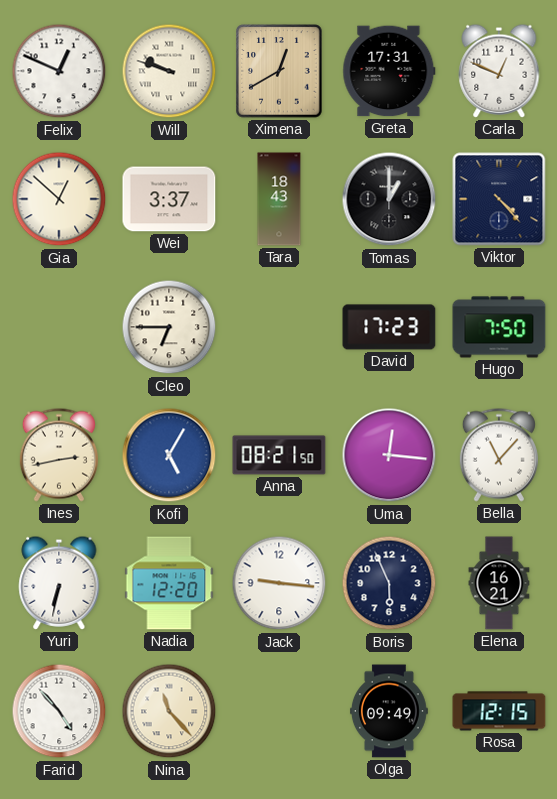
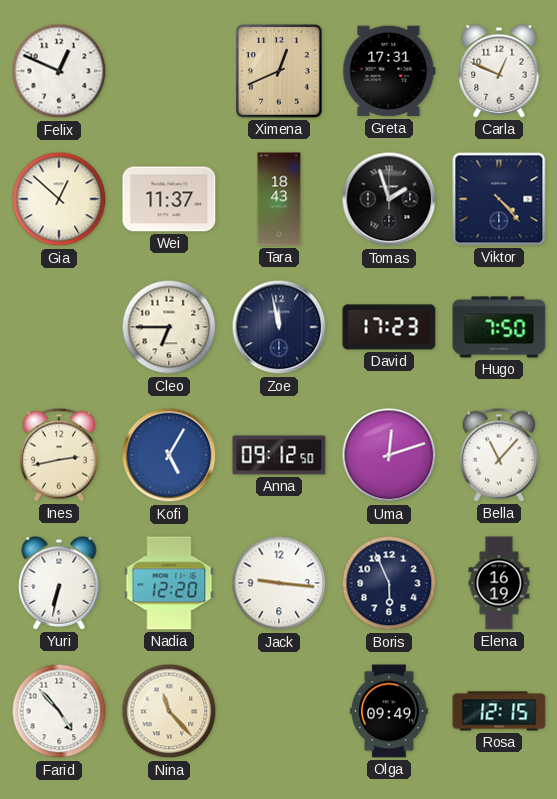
Will: 9:48 -> none (169, 71)
Ximena: 12:40 -> 12:41 (279, 71)
Wei: 3:37 -> 11:37 (169, 199)
Tomas: 1:00 -> 1:57 (389, 199)
Zoe: none -> 11:58 (279, 327)
Anna: 08:21 -> 09:12 (279, 455)
Uma: 12:16 -> 12:12 (389, 455)
Elena: 16:21 -> 16:19 (499, 583)
